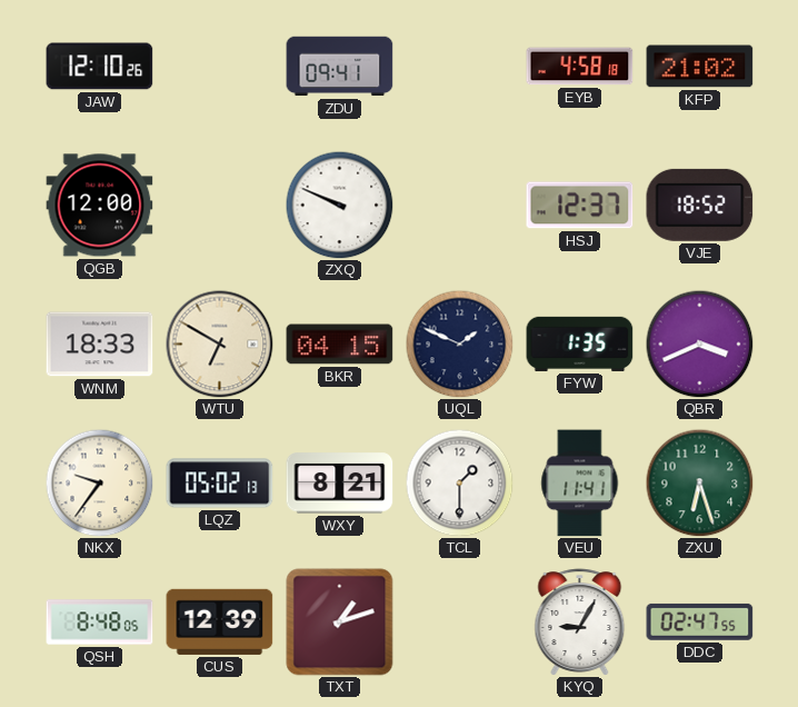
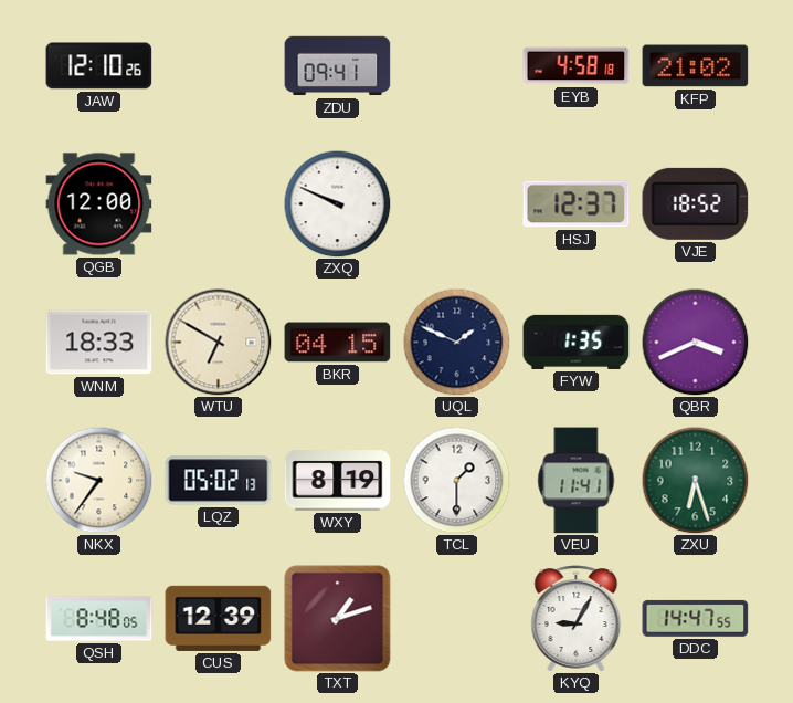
WXY: 8:21 -> 8:19 (338, 481)
DDC: 02:47 -> 14:47 (696, 618)
